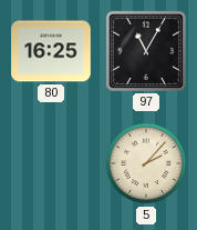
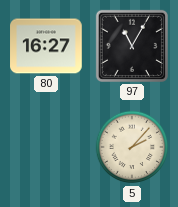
80: 16:25 -> 16:27 (46, 46)
